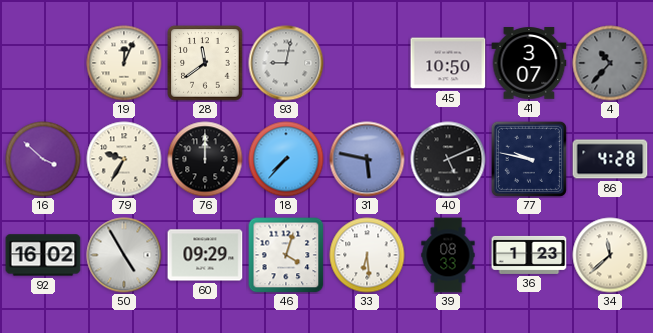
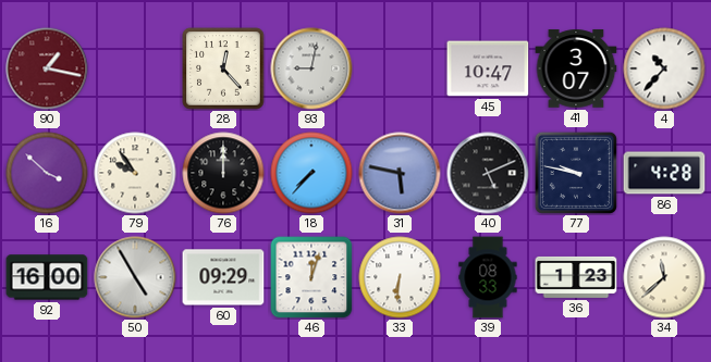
90: none -> 1:17 (47, 68)
19: 12:04 -> none (124, 63)
28: 11:39 -> 12:23 (223, 68)
45: 10:50 -> 10:47 (488, 68)
4 dial: grey -> white (664, 68)
79: 9:35 -> 9:54 (135, 173)
92: 16:02 -> 16:00 (47, 277)
46: 4:03 -> 12:03 (311, 277)
33: 6:29 -> 6:31 (400, 277)
